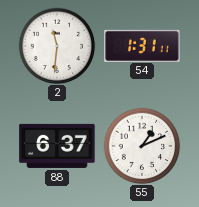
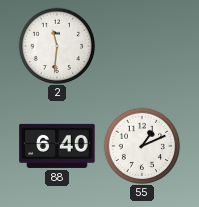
54: 1:31 -> none (142, 45)
88: 6:37 -> 6:40 (57, 146)
